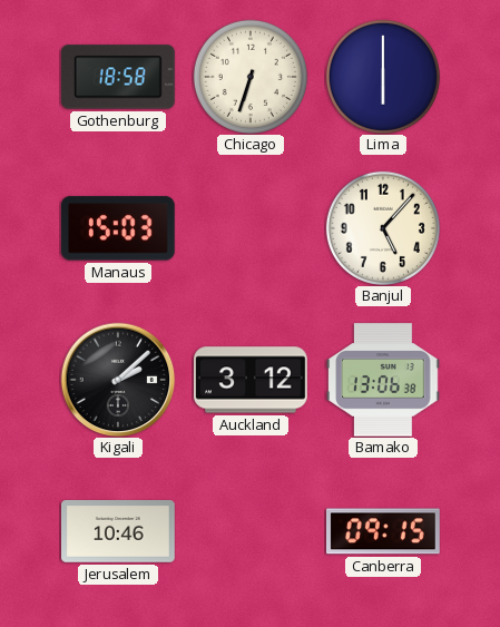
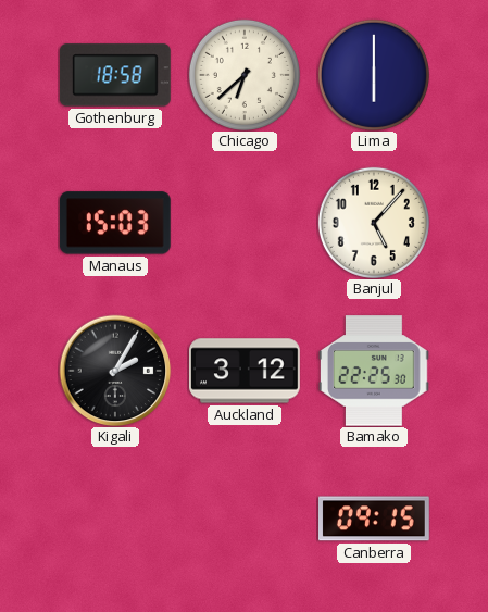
Chicago: 6:33 -> 6:38 (245, 75)
Kigali: 2:08 -> 2:05 (115, 371)
Bamako: 13:06 -> 22:25 (375, 371)
Jerusalem: 10:46 -> none (119, 532)
